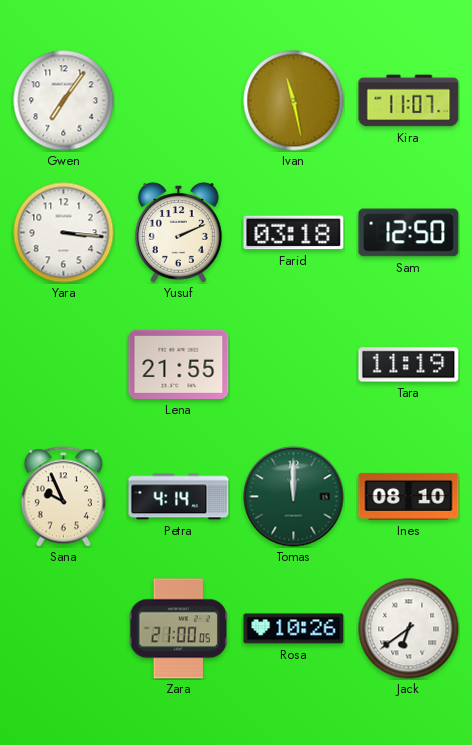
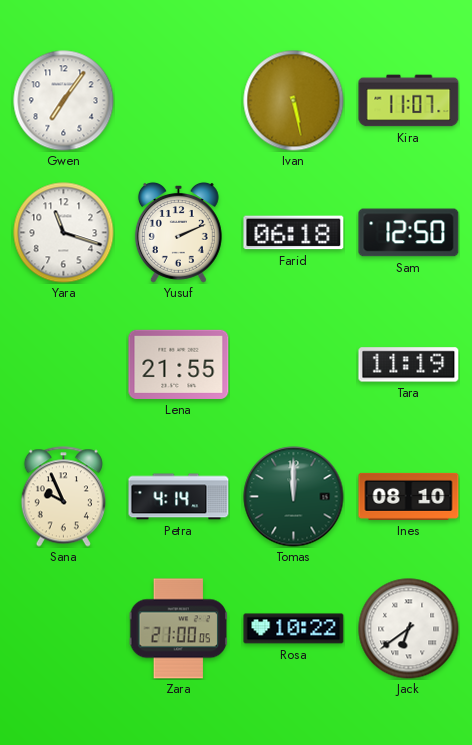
Ivan: 11:28 -> 5:28 (294, 101)
Yara: 3:16 -> 11:18 (64, 233)
Farid: 03:18 -> 06:18 (294, 233)
Rosa: 10:26 -> 10:22 (294, 629)
